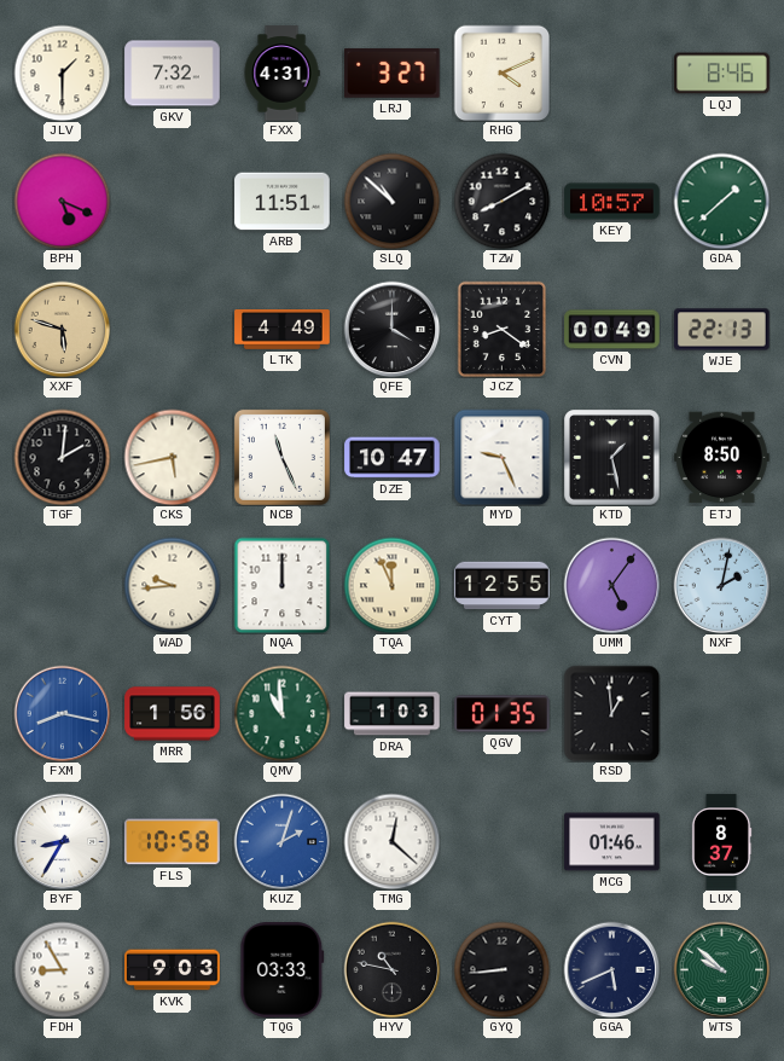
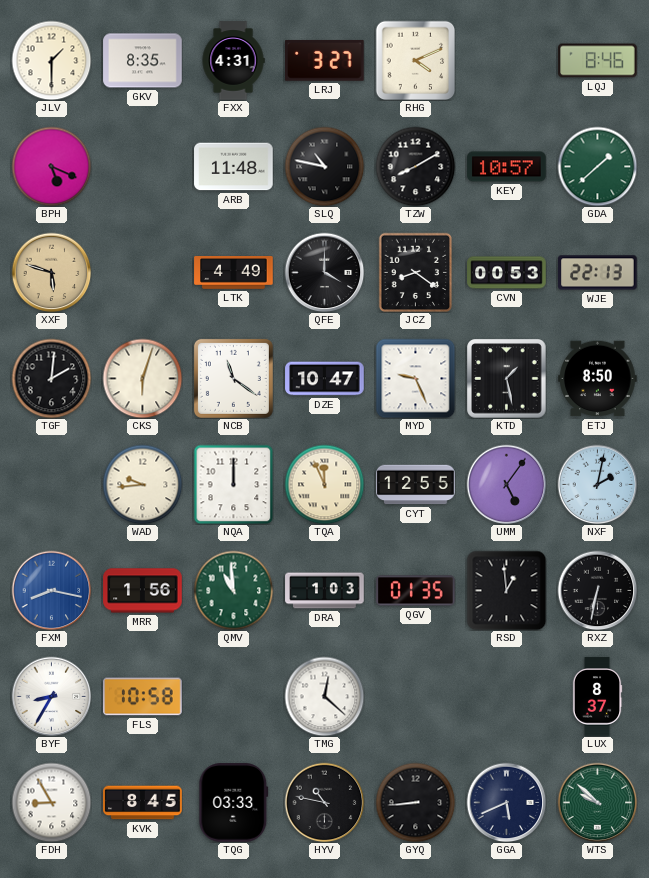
GKV: 7:32 -> 8:35 (143, 61)
ARB: 11:51 -> 11:48 (234, 167)
SLQ: 10:52 -> 10:47 (324, 166)
CVN: 00:49 -> 00:53 (507, 273)
CKS: 5:43 -> 6:03 (142, 378)
NCB: 11:26 -> 11:21 (233, 378)
RXZ: none -> 6:32 (597, 590)
KUZ: 2:03 -> none (281, 841)
MCG: 01:46 -> none (612, 842)
KVK: 9:03 -> 8:45 (143, 803)
